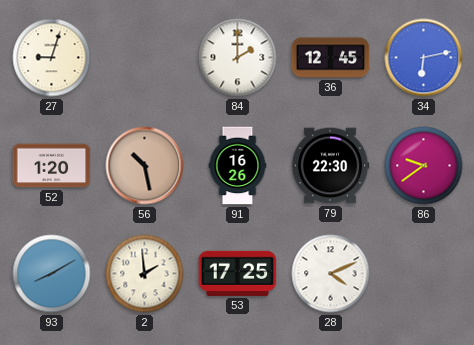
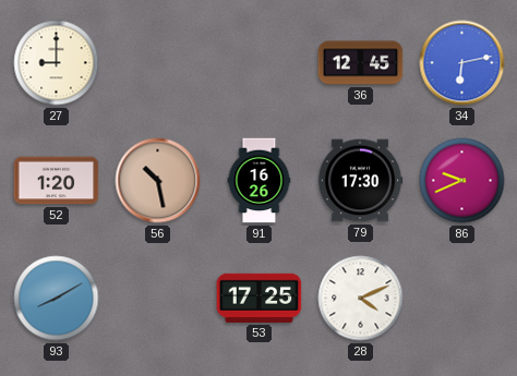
27: 9:03 -> 9:00 (57, 63)
84: 2:00 -> none (238, 58)
79: 22:30 -> 17:30 (360, 181)
86: 9:39 -> 9:41 (462, 181)
2: 1:59 -> none (145, 274)
